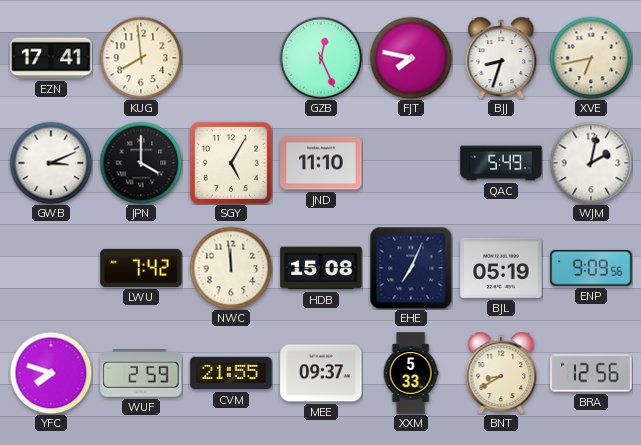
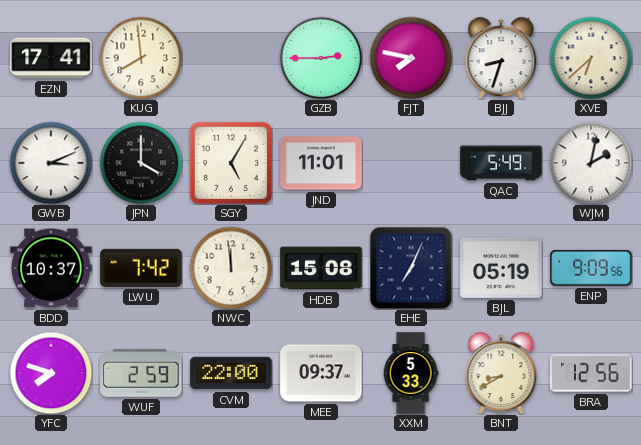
GZB: 12:26 -> 2:45 (321, 58)
XVE: 6:43 -> 6:38 (591, 58)
JND: 11:10 -> 11:01 (321, 163)
BDD: none -> 10:37 (51, 268)
CVM: 21:55 -> 22:00 (231, 373)
